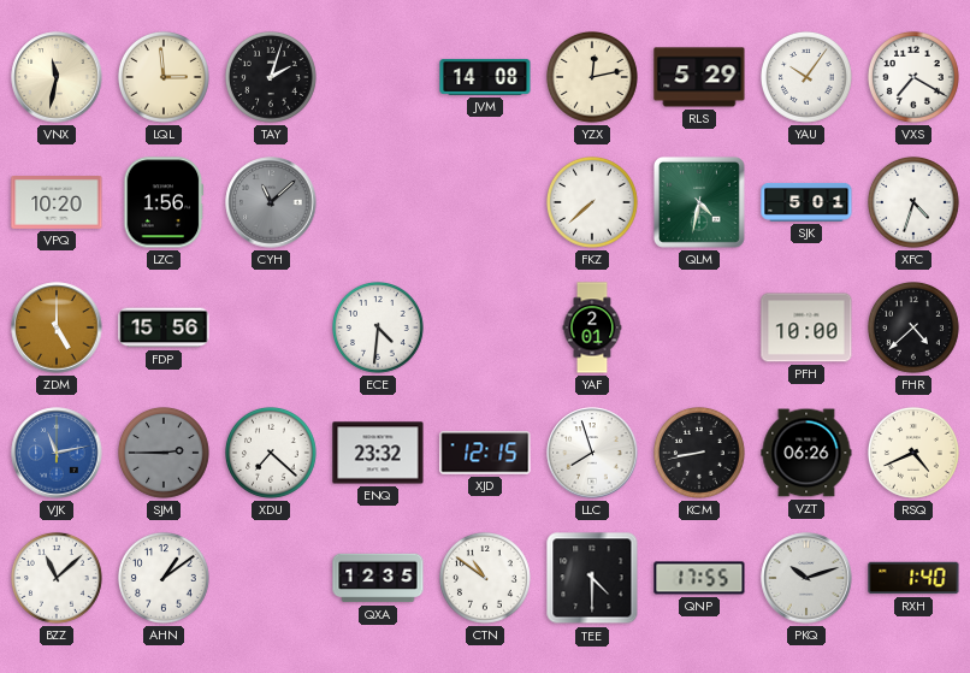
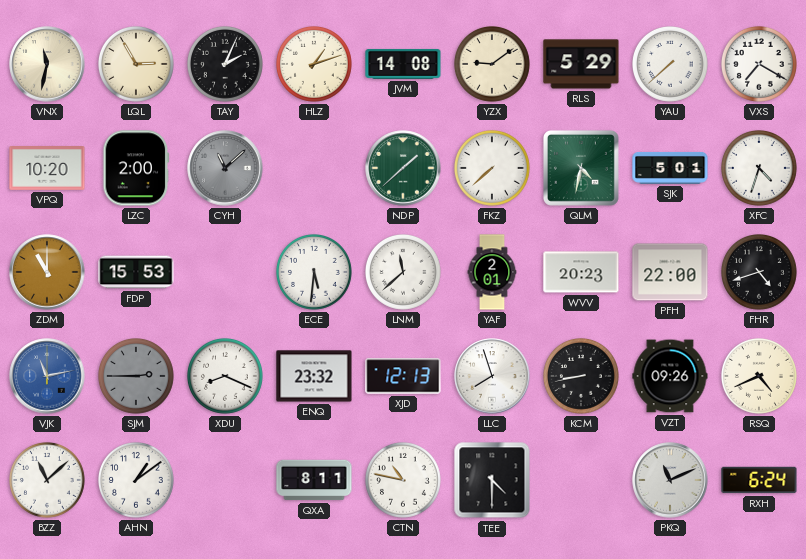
LQL: 2:59 -> 2:55 (137, 65)
TAY: 2:03 -> 2:04 (226, 65)
HLZ: none -> 1:12 (315, 65)
YZX: 12:13 -> 9:09 (493, 65)
YAU: 10:06 -> 7:38 (671, 65)
LZC: 1:56 -> 2:00 (136, 168)
NDP: none -> 1:38 (403, 168)
ZDM: 5:00 -> 11:00 (47, 272)
FDP: 15:56 -> 15:53 (136, 272)
ECE: 4:31 -> 5:31 (315, 273)
LNM: none -> 11:38 (404, 273)
WVV: none -> 20:23 (581, 272)
PFH: 10:00 -> 22:00 (670, 272)
FHR: 4:38 -> 4:42 (760, 273)
XDU: 7:22 -> 8:19 (226, 377)
XJD: 12:15 -> 12:13 (403, 376)
VZT: 06:26 -> 09:26 (670, 376)
QXA: 12:35 -> 8:11 (314, 480)
CTN: 10:51 -> 10:47 (404, 481)
QNP: 17:55 -> none (699, 578)
PKQ: 10:12 -> 11:11 (670, 480)
RXH: 1:40 -> 6:24 (759, 480)
